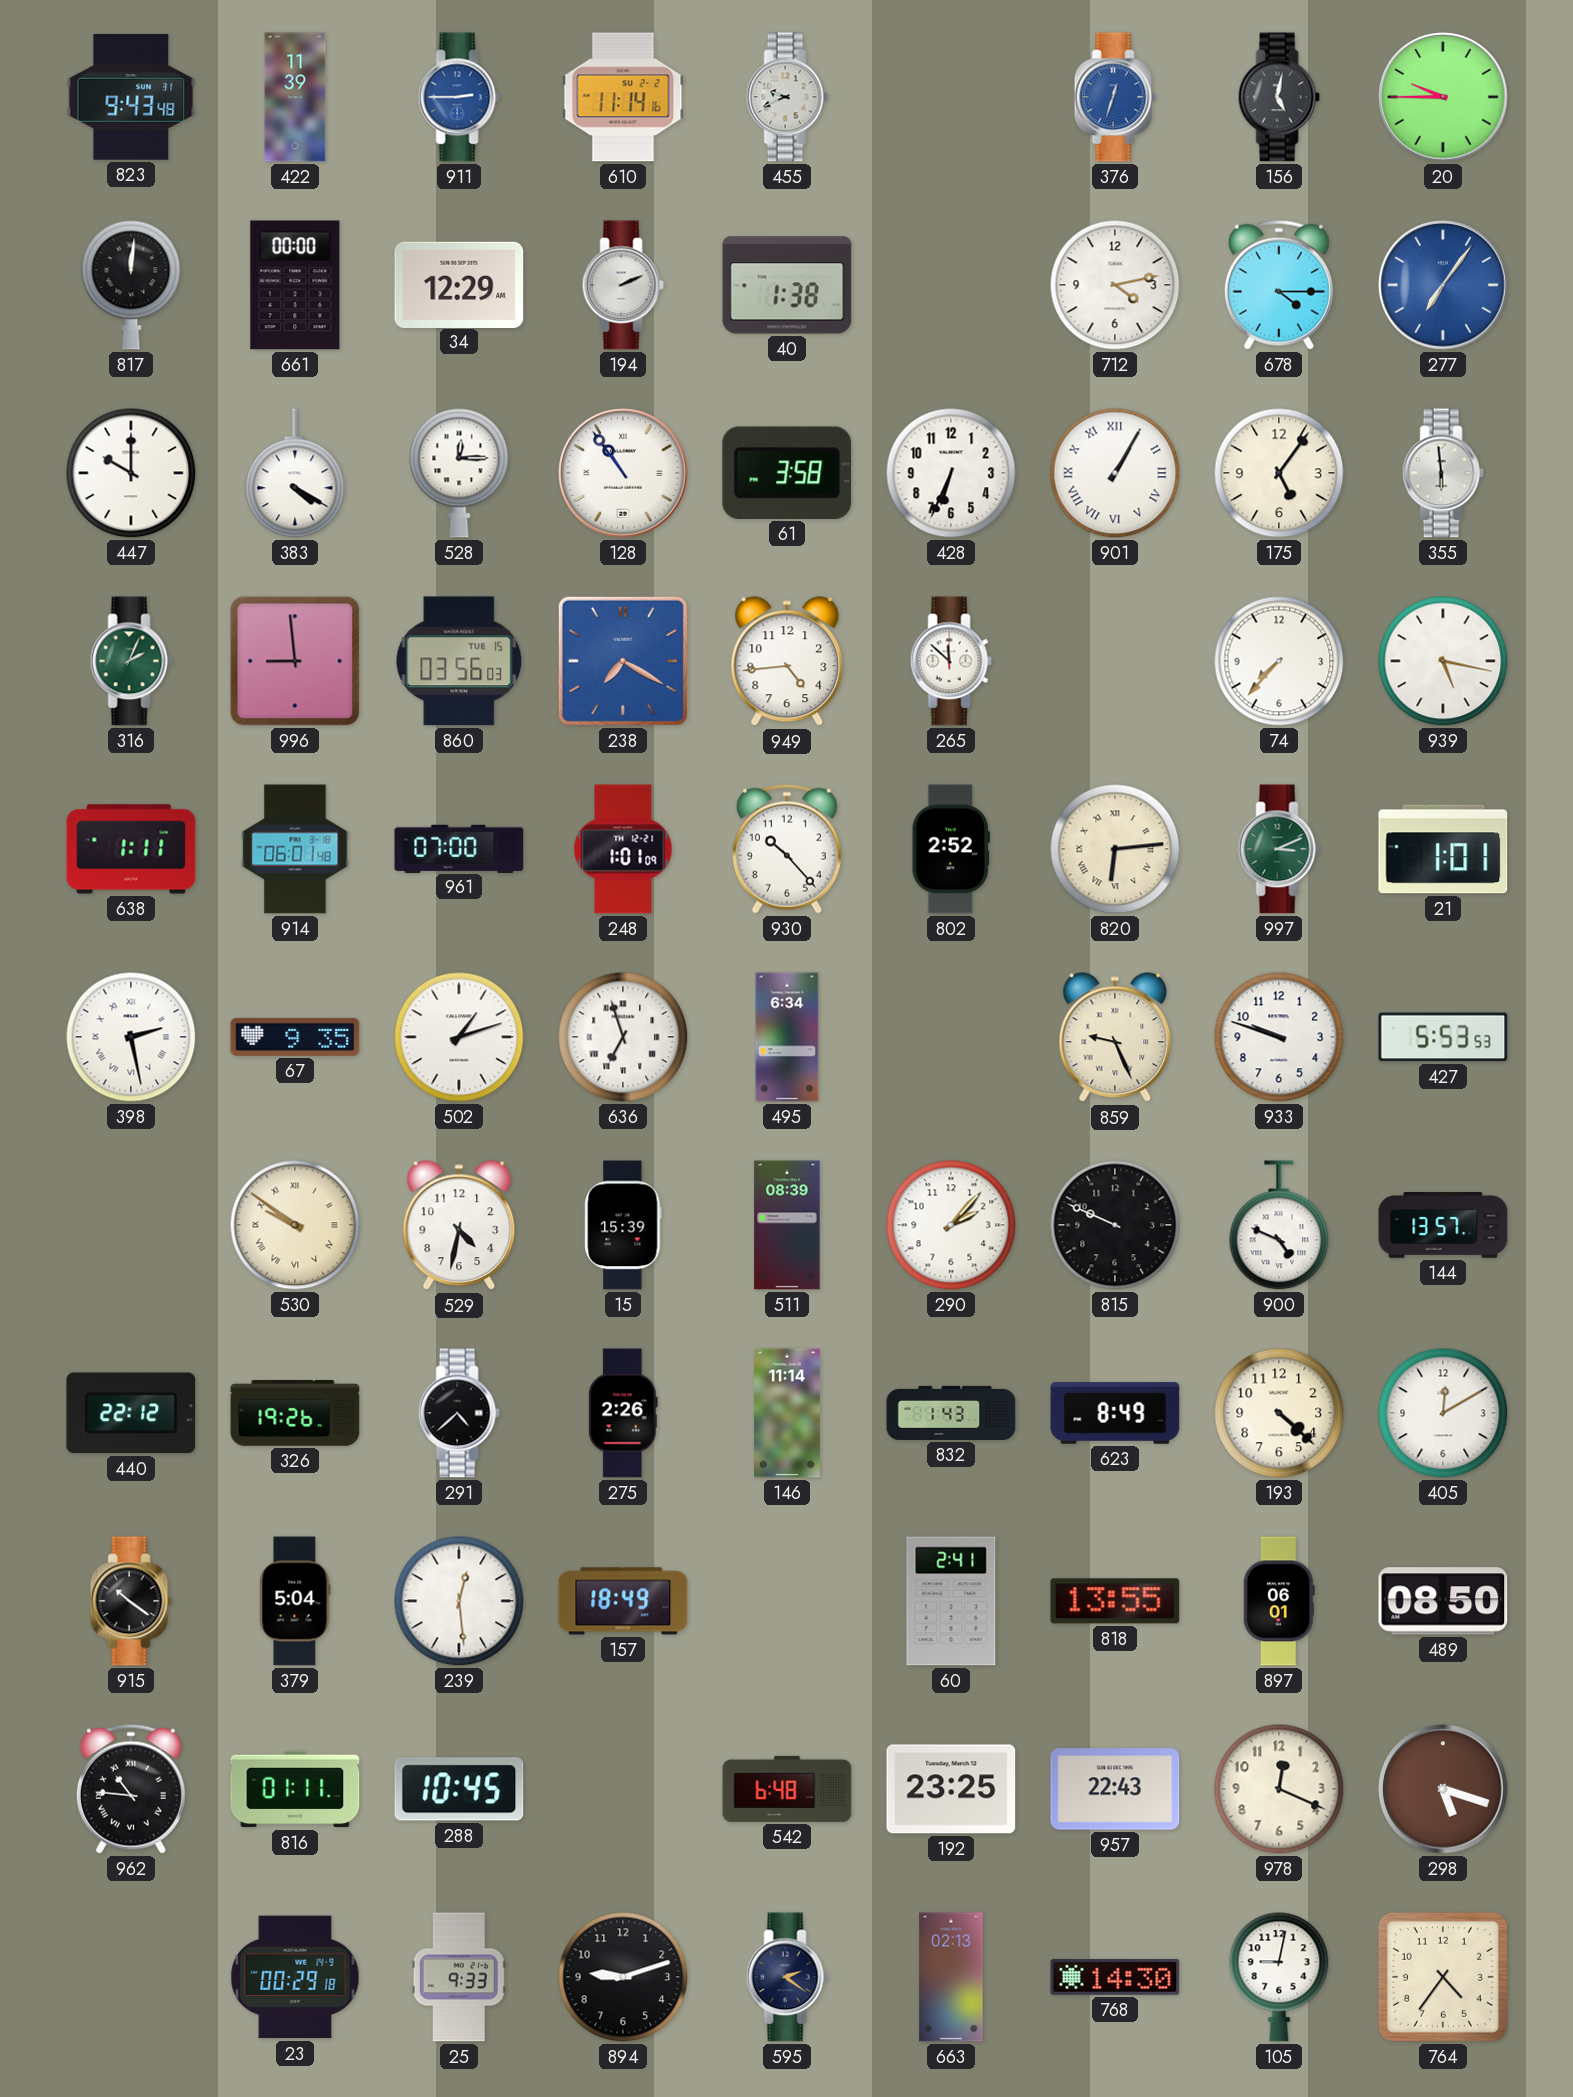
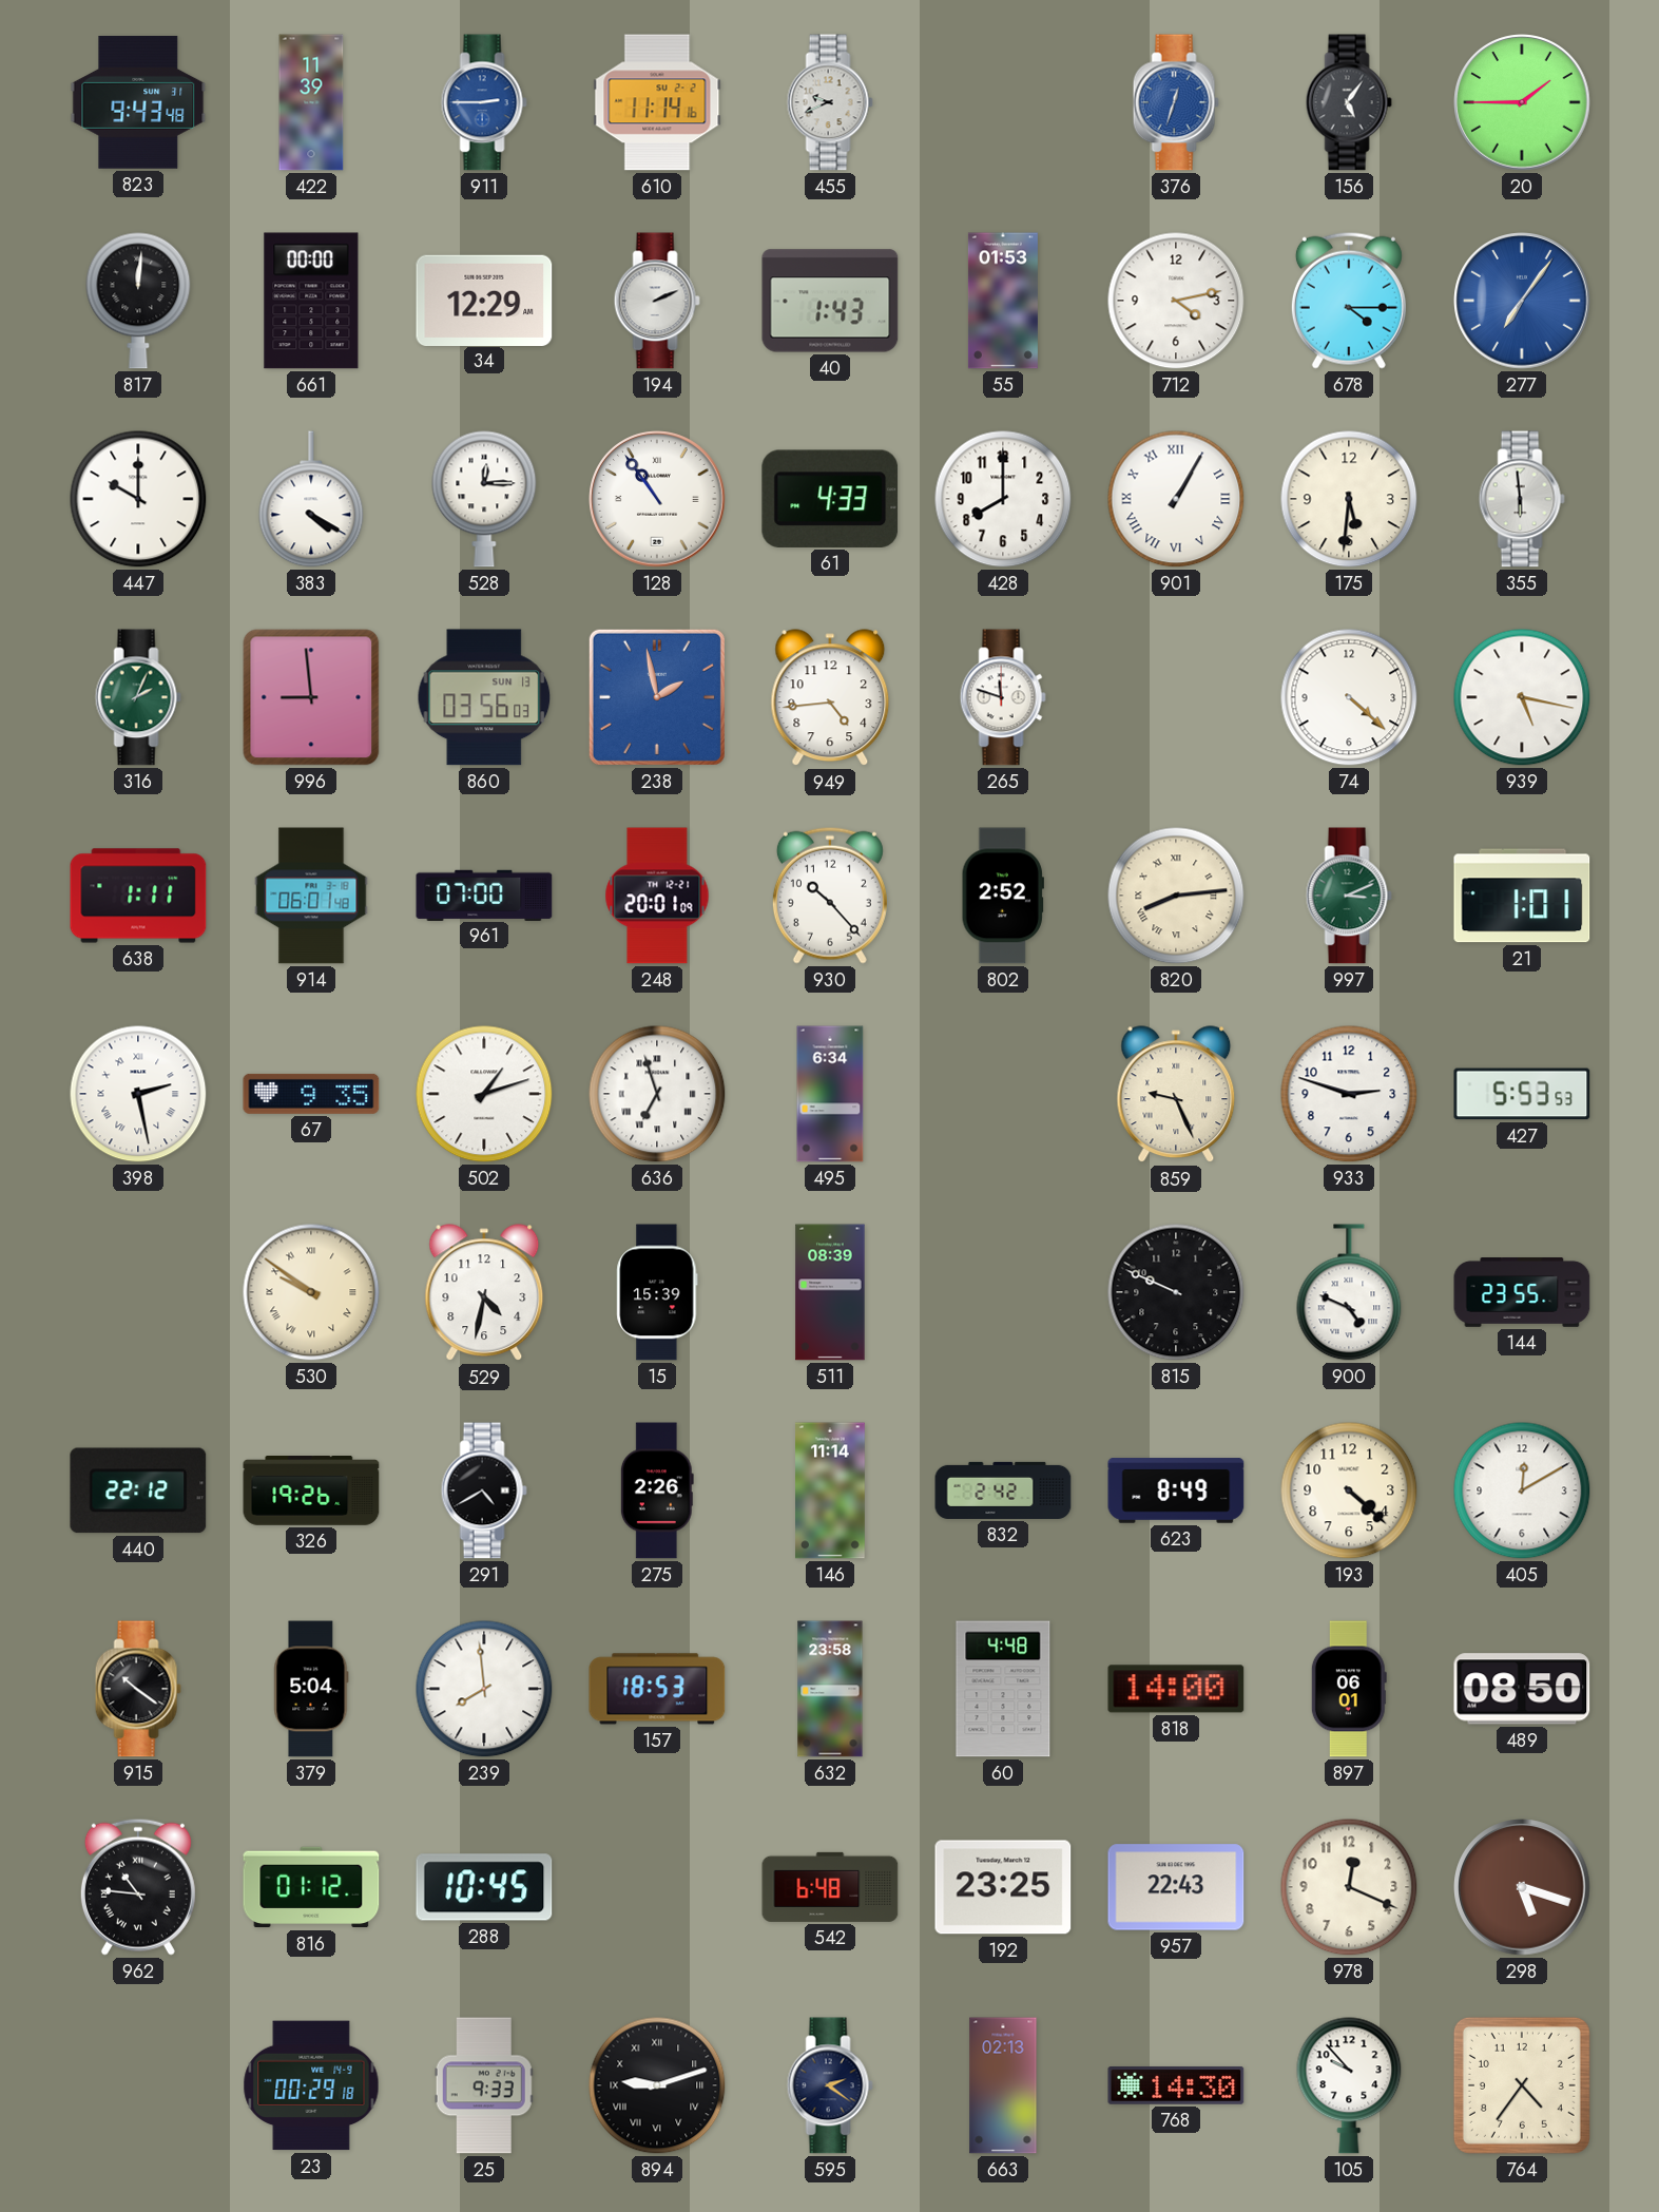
156: 5:02 -> 5:06 (1349, 102)
20: 9:45 -> 1:45 (1522, 102)
40: 1:38 -> 1:43 (830, 301)
55: none -> 01:53 (1003, 301)
61: 3:58 -> 4:33 (830, 499)
428: 6:34 -> 8:00 (1003, 499)
175: 5:06 -> 5:31 (1349, 499)
860 date: TUE 15 -> SUN 13 (484, 697)
238: 7:20 -> 1:58 (657, 697)
265: 11:52 -> 11:48 (1003, 697)
74: 7:37 -> 4:22 (1349, 697)
248: 1:01 -> 20:01 (657, 896)
820: 6:14 -> 8:14 (1176, 896)
933: 9:48 -> 2:48 (1349, 1094)
290: 2:07 -> none (951, 1225)
144: 13:57 -> 23:55 (1522, 1293)
291: 4:38 -> 4:40 (484, 1490)
832: 1:43 -> 2:42 (1003, 1490)
239: 12:29 -> 7:59 (484, 1689)
157: 18:49 -> 18:53 (657, 1689)
632: none -> 23:58 (830, 1689)
60: 2:41 -> 4:48 (1003, 1689)
818: 13:55 -> 14:00 (1176, 1689)
816: 01:11 -> 01:12 (311, 1887)
894 numerals: Arabic -> Roman (657, 2085)
105: 9:02 -> 9:53 (1349, 2085)
